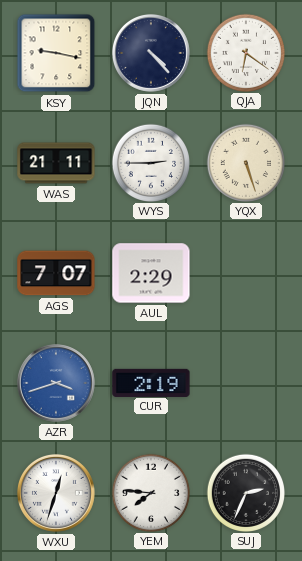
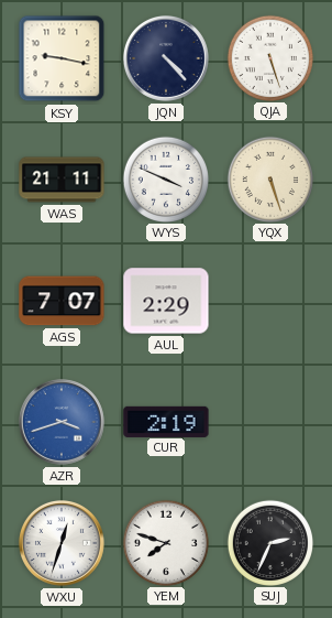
QJA: 6:21 -> 5:27 (269, 57)
WYS: 2:45 -> 3:49 (165, 178)
YEM: 7:46 -> 7:48 (165, 542)
